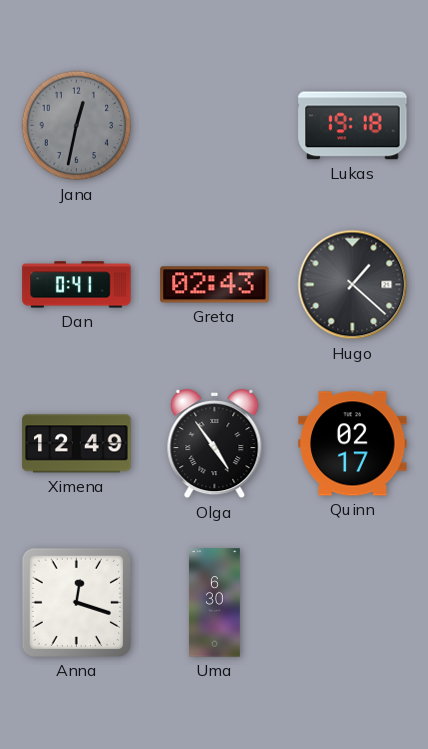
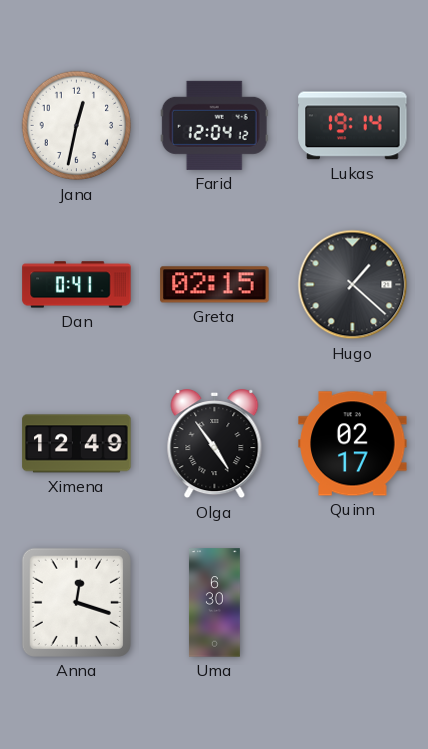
Jana dial: grey -> white (77, 126)
Farid: none -> 12:04 (214, 125)
Lukas: 19:18 -> 19:14 (353, 126)
Greta: 02:43 -> 02:15 (215, 285)
